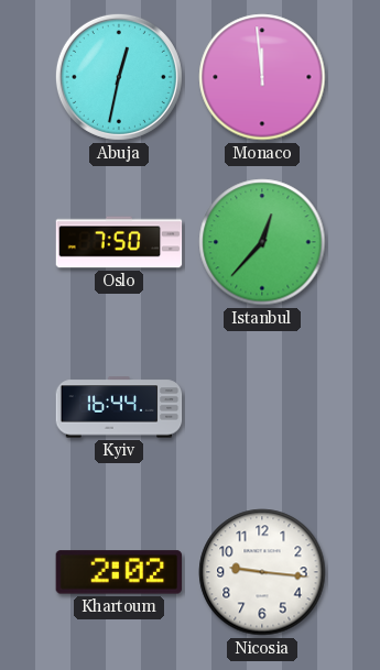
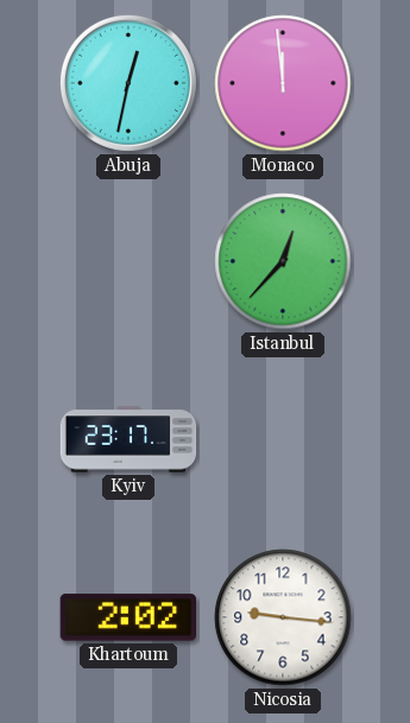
Oslo: 7:50 -> none (119, 242)
Kyiv: 16:44 -> 23:17 (128, 439)
